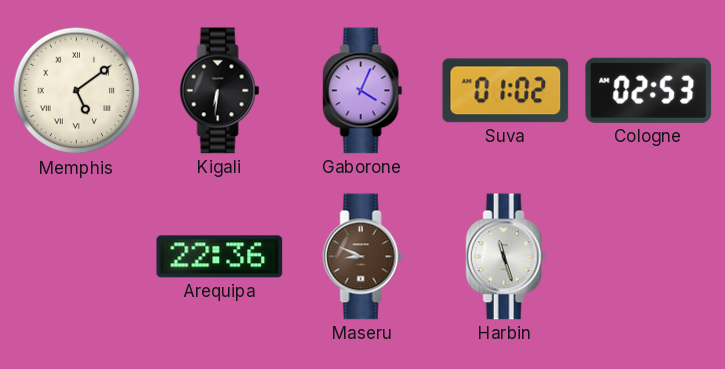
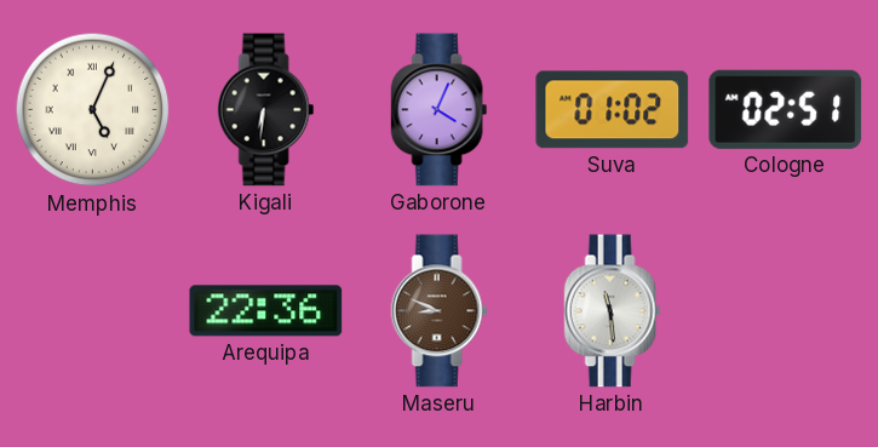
Memphis: 5:09 -> 5:04 (93, 110)
Cologne: 02:53 -> 02:51 (786, 109)
Harbin: 11:27 -> 11:29 (613, 311)
